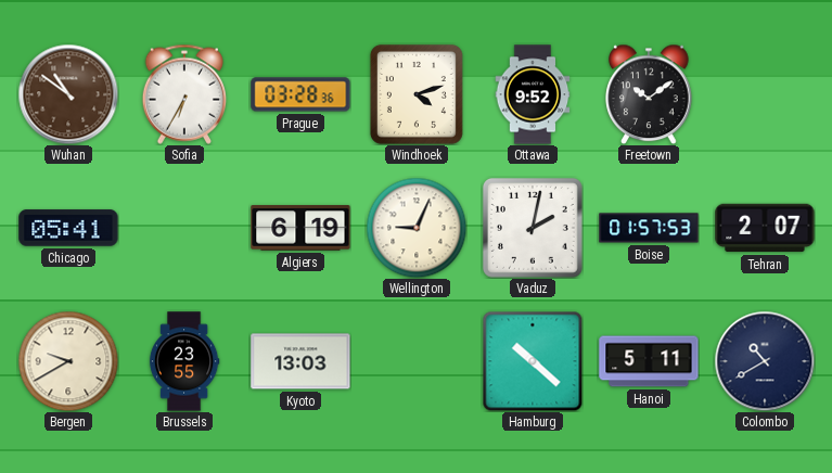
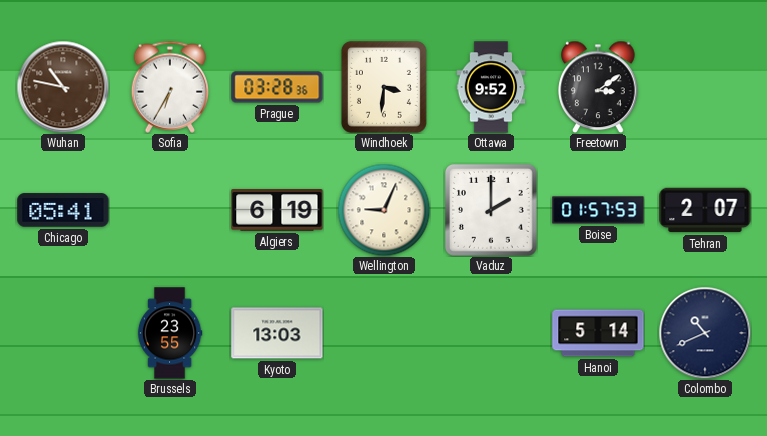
Wuhan: 10:51 -> 10:47 (63, 87)
Windhoek: 4:12 -> 3:31 (384, 87)
Freetown: 10:09 -> 3:09 (598, 87)
Vaduz: 2:02 -> 2:00 (491, 210)
Bergen: 9:40 -> none (68, 361)
Hamburg: 10:22 -> none (533, 361)
Hanoi: 5:11 -> 5:14 (598, 333)
Colombo: 10:40 -> 10:41 (705, 333)
